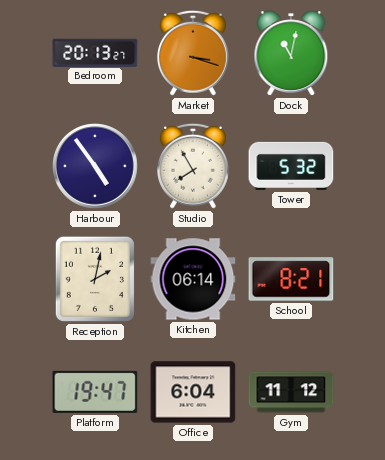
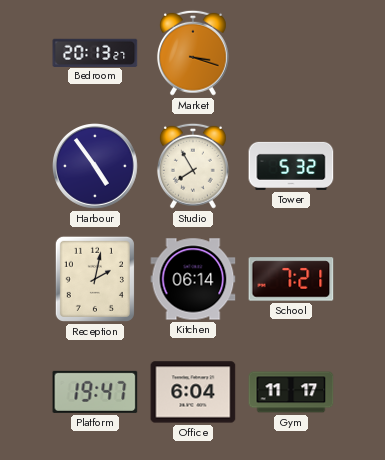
Dock: 11:02 -> none (291, 53)
School: 8:21 -> 7:21 (291, 279)
Gym: 11:12 -> 11:17 (291, 392)
